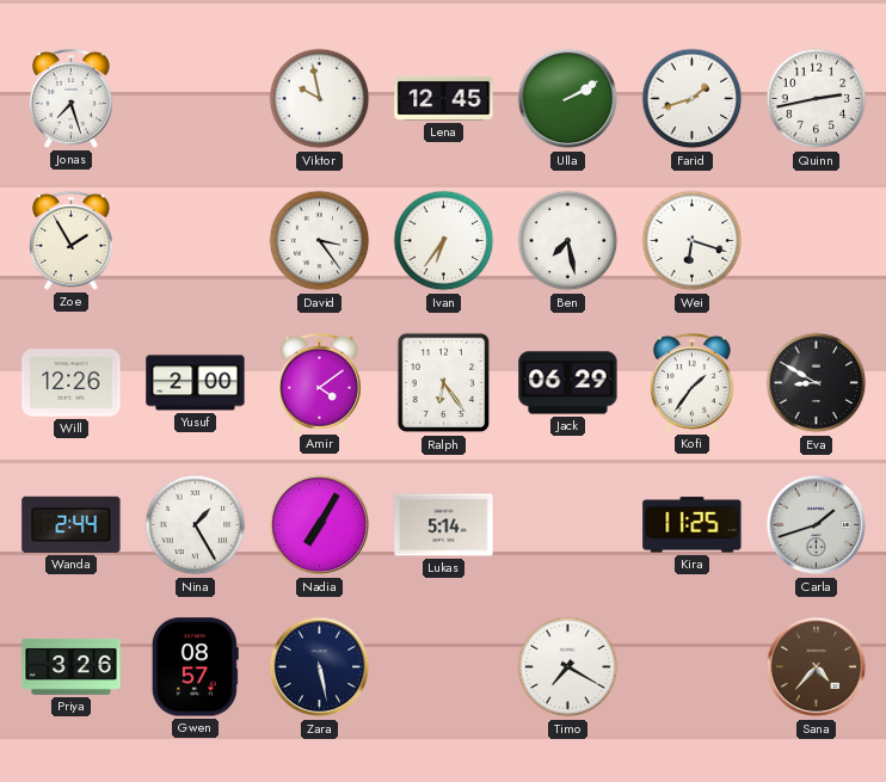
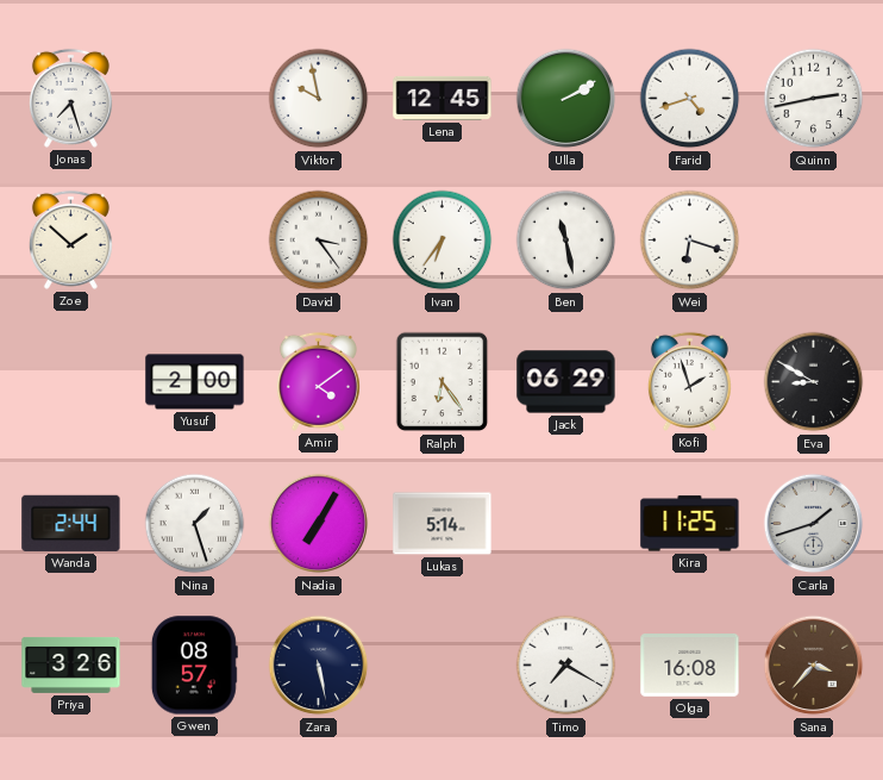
Farid: 1:42 -> 4:42 (690, 99)
Zoe: 1:55 -> 1:52 (70, 239)
Ben: 7:28 -> 11:28 (566, 241)
Will: 12:26 -> none (72, 383)
Kofi: 1:36 -> 1:57 (689, 381)
Nina: 1:25 -> 1:27 (195, 524)
Olga: none -> 16:08 (690, 666)
Sana: 4:37 -> 3:37 (814, 666)
